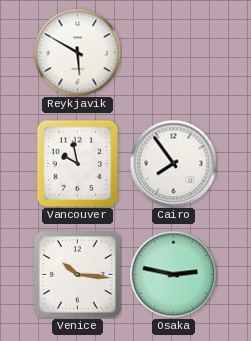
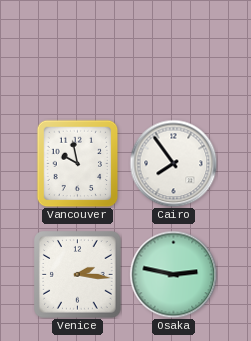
Reykjavik: 5:50 -> none (77, 52)
Venice: 10:16 -> 2:16 (78, 275)
